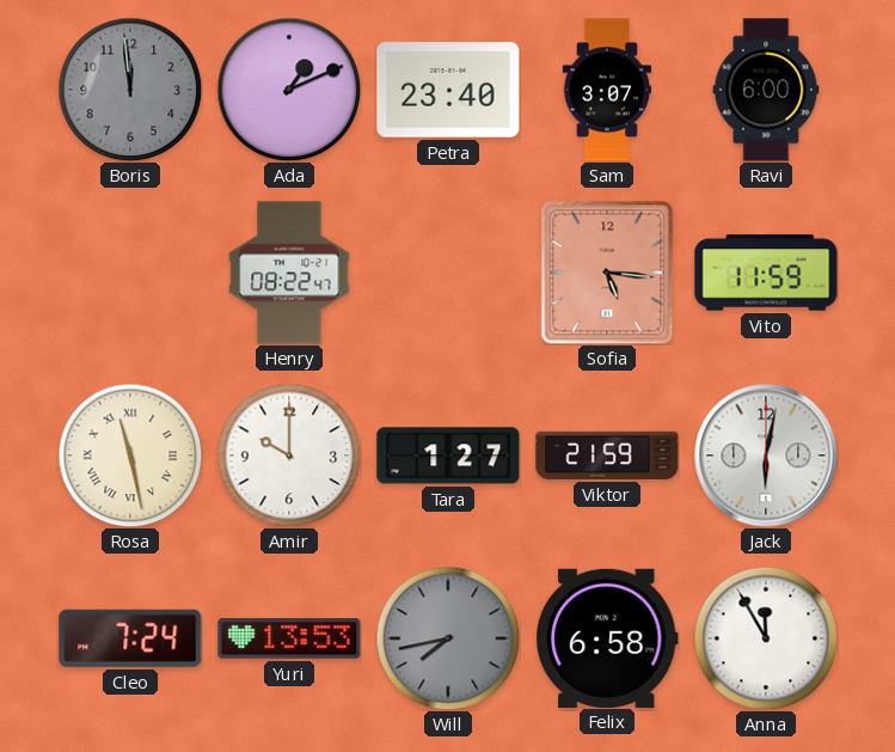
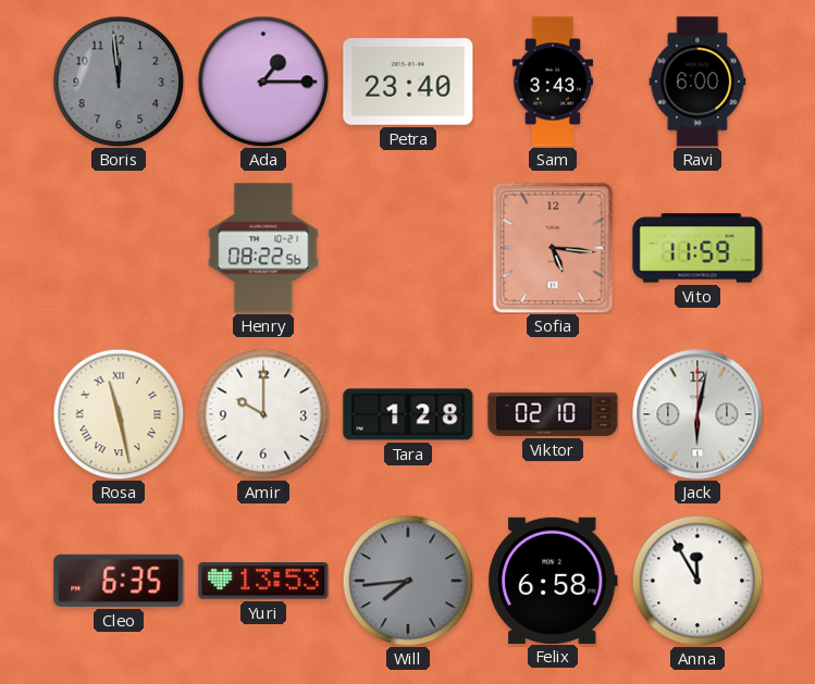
Ada: 1:11 -> 1:15 (263, 82)
Sam: 3:07 -> 3:43 (552, 82)
Henry: 08:22:47 -> 08:22:56 (263, 248)
Tara: 1:27 -> 1:28 (408, 414)
Viktor: 21:59 -> 02:10 (553, 414)
Cleo: 7:24 -> 6:35 (119, 581)
Will: 7:43 -> 7:44 (408, 581)
